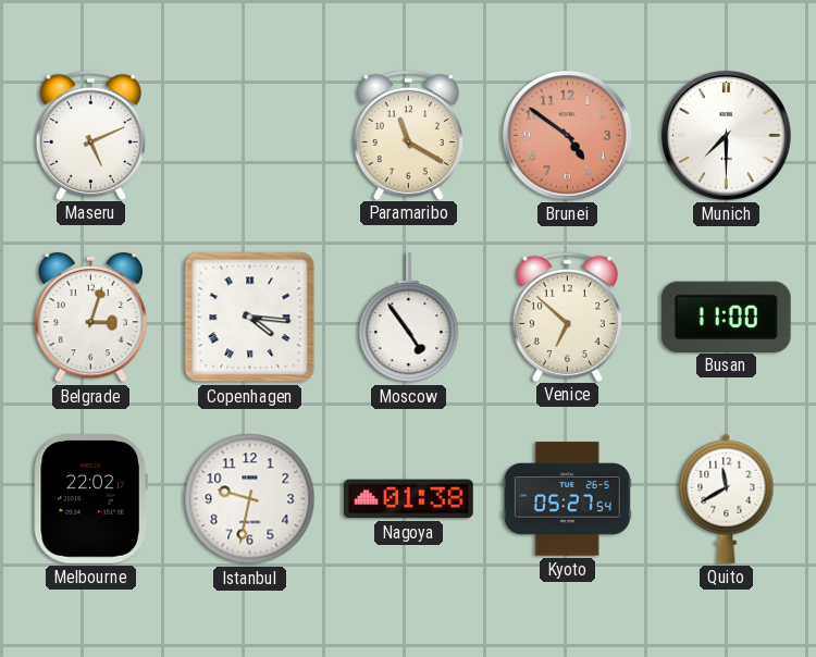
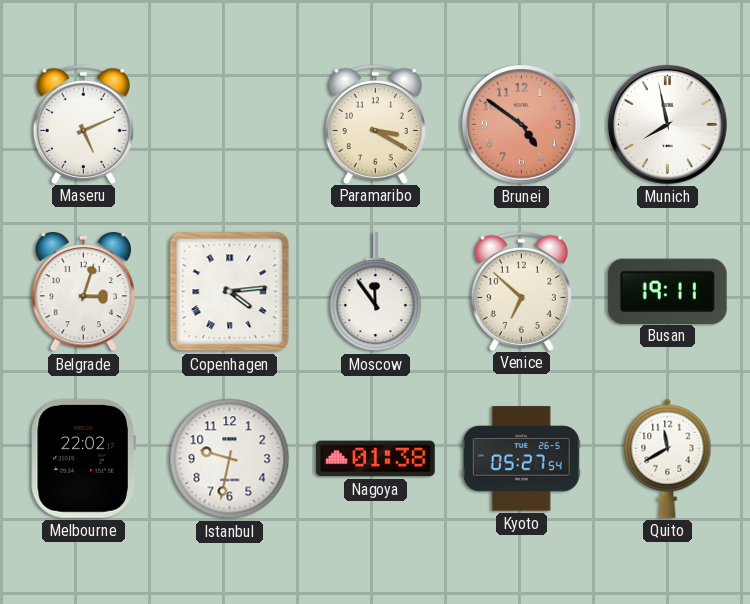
Paramaribo: 11:20 -> 3:20 (375, 124)
Munich: 7:30 -> 7:58 (667, 124)
Copenhagen: 4:16 -> 4:14 (230, 292)
Moscow: 4:54 -> 11:54 (376, 293)
Busan: 11:00 -> 19:11 (667, 291)
